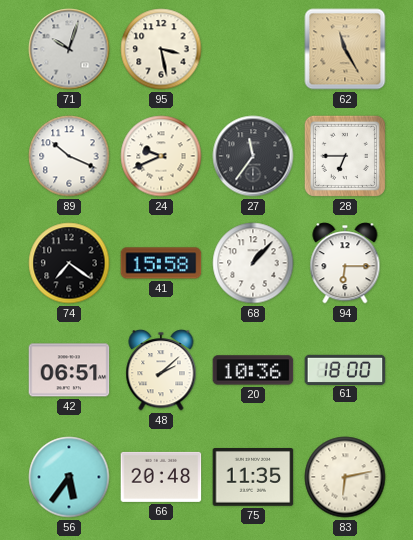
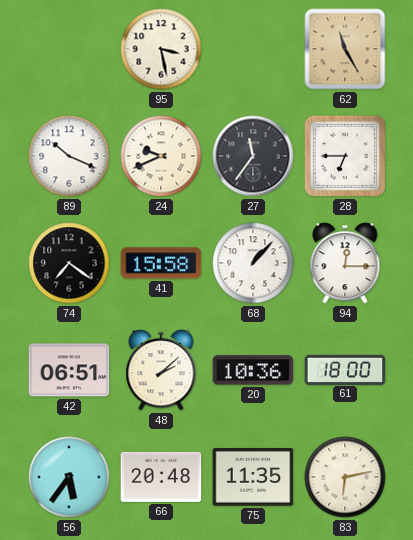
71: 10:03 -> none (69, 49)
94: 6:15 -> 12:15 (345, 263)
